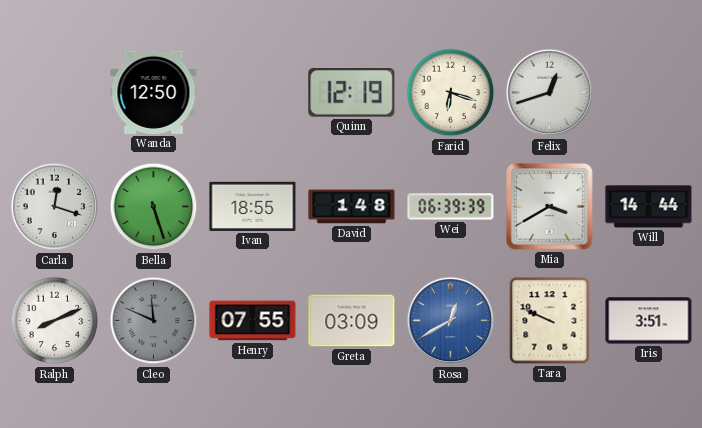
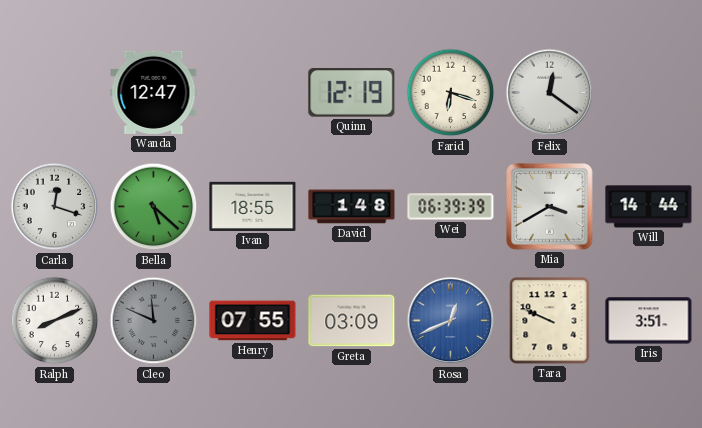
Wanda: 12:50 -> 12:47 (154, 92)
Felix: 12:42 -> 12:21 (550, 93)
Bella: 5:27 -> 5:22 (154, 207)
Rosa: 12:40 -> 12:41 (451, 321)
